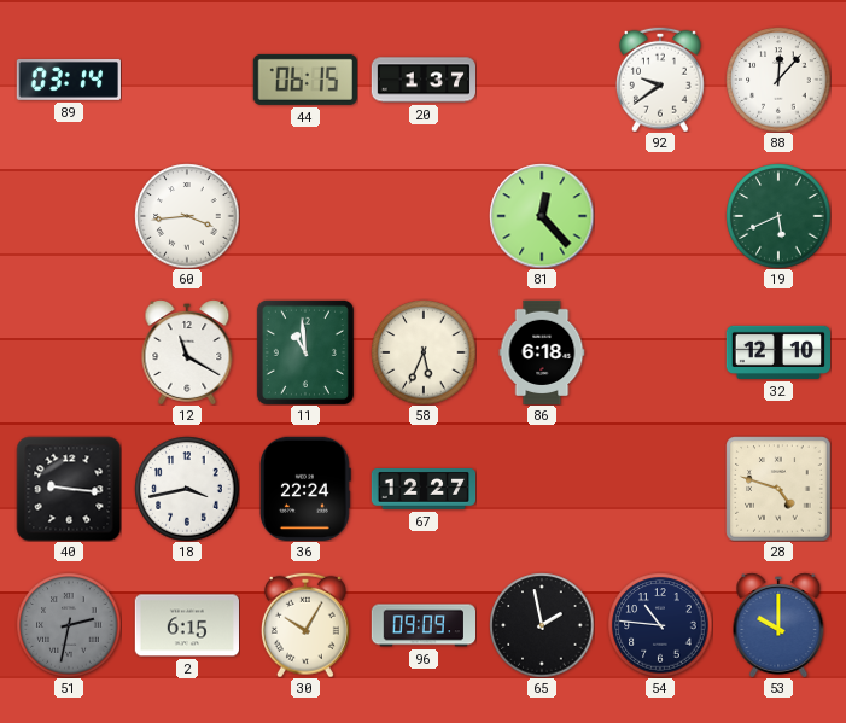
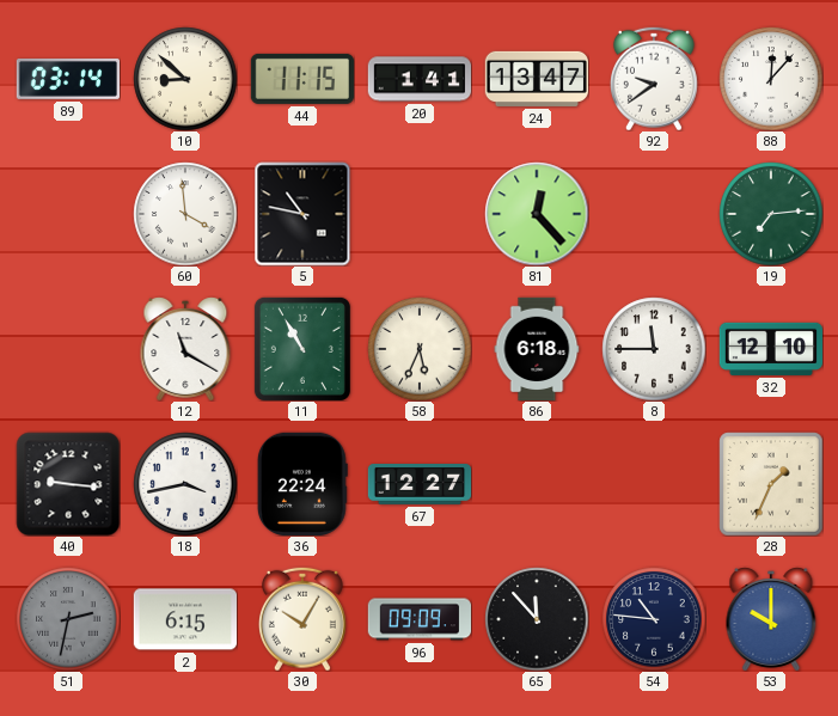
10: none -> 8:52 (185, 79)
44: 06:15 -> 11:15 (302, 79)
20: 1:37 -> 1:41 (418, 79)
24: none -> 13:47 (536, 79)
60: 3:44 -> 3:59 (185, 214)
5: none -> 10:47 (302, 214)
19: 5:41 -> 7:14 (771, 214)
11: 10:59 -> 10:55 (302, 349)
8: none -> 11:45 (654, 349)
28: 4:48 -> 1:34 (771, 484)
65: 1:58 -> 11:53 (537, 619)
